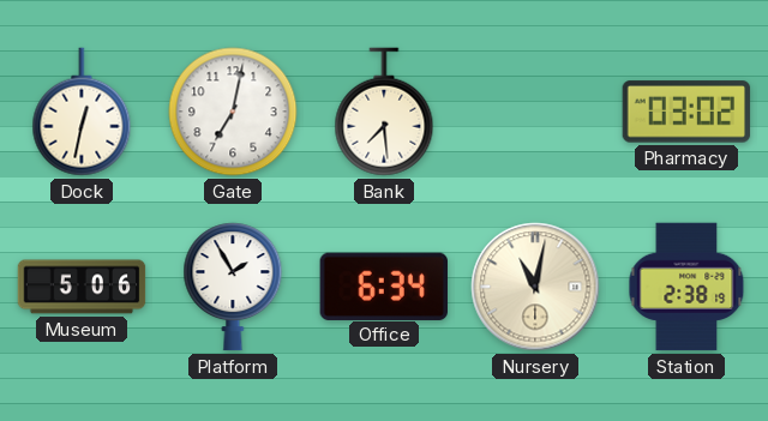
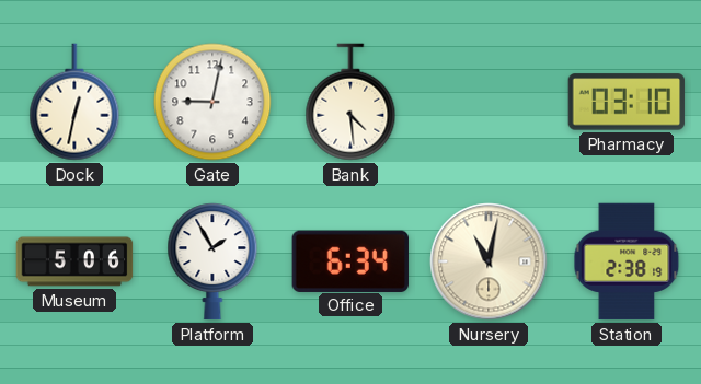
Gate: 7:02 -> 9:02 (212, 102)
Bank: 7:29 -> 4:29 (350, 102)
Pharmacy: 03:02 -> 03:10 (627, 102)
